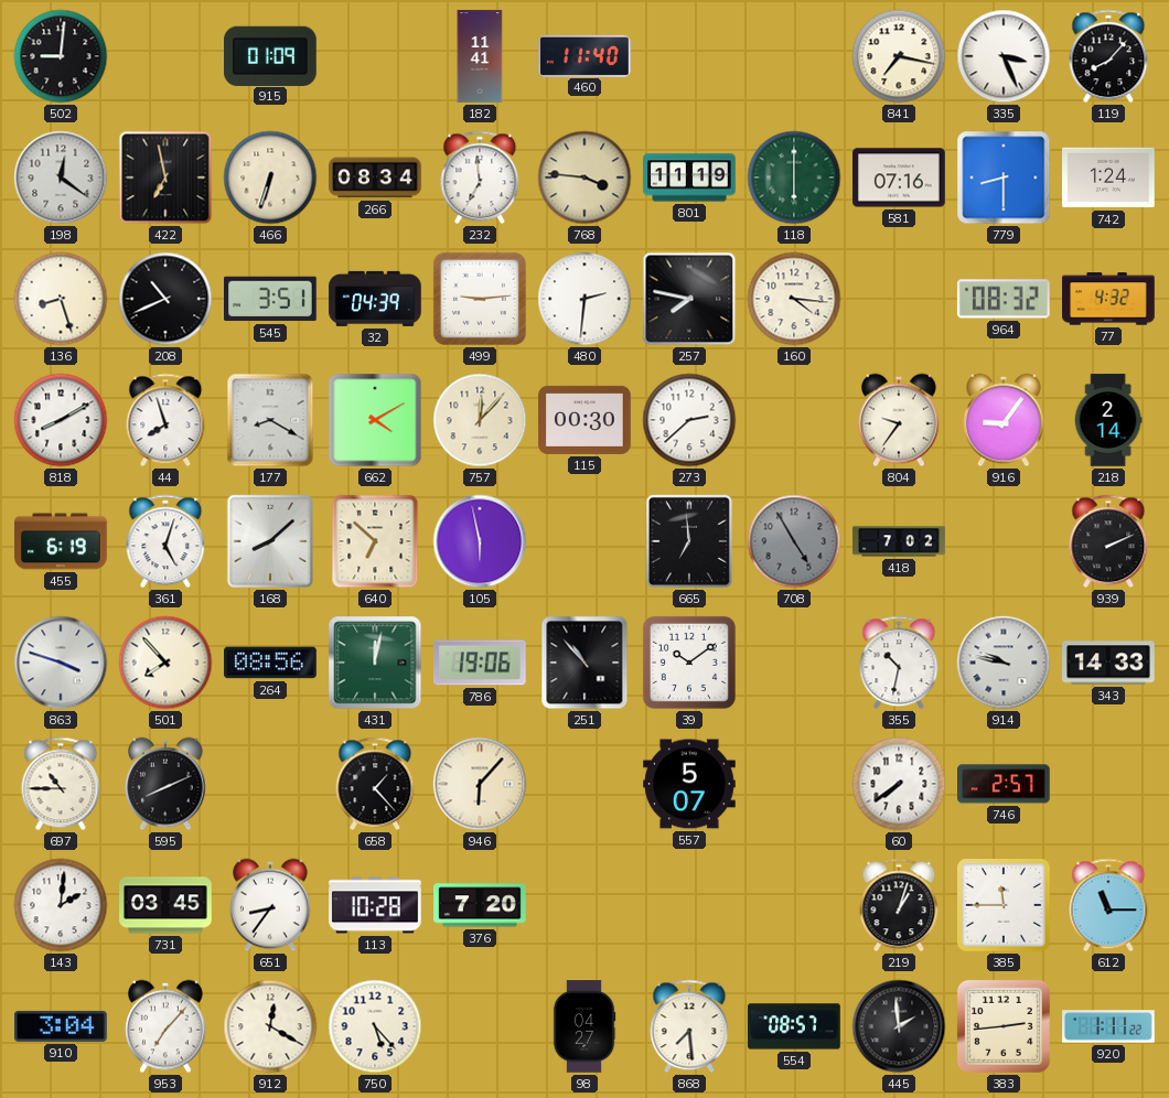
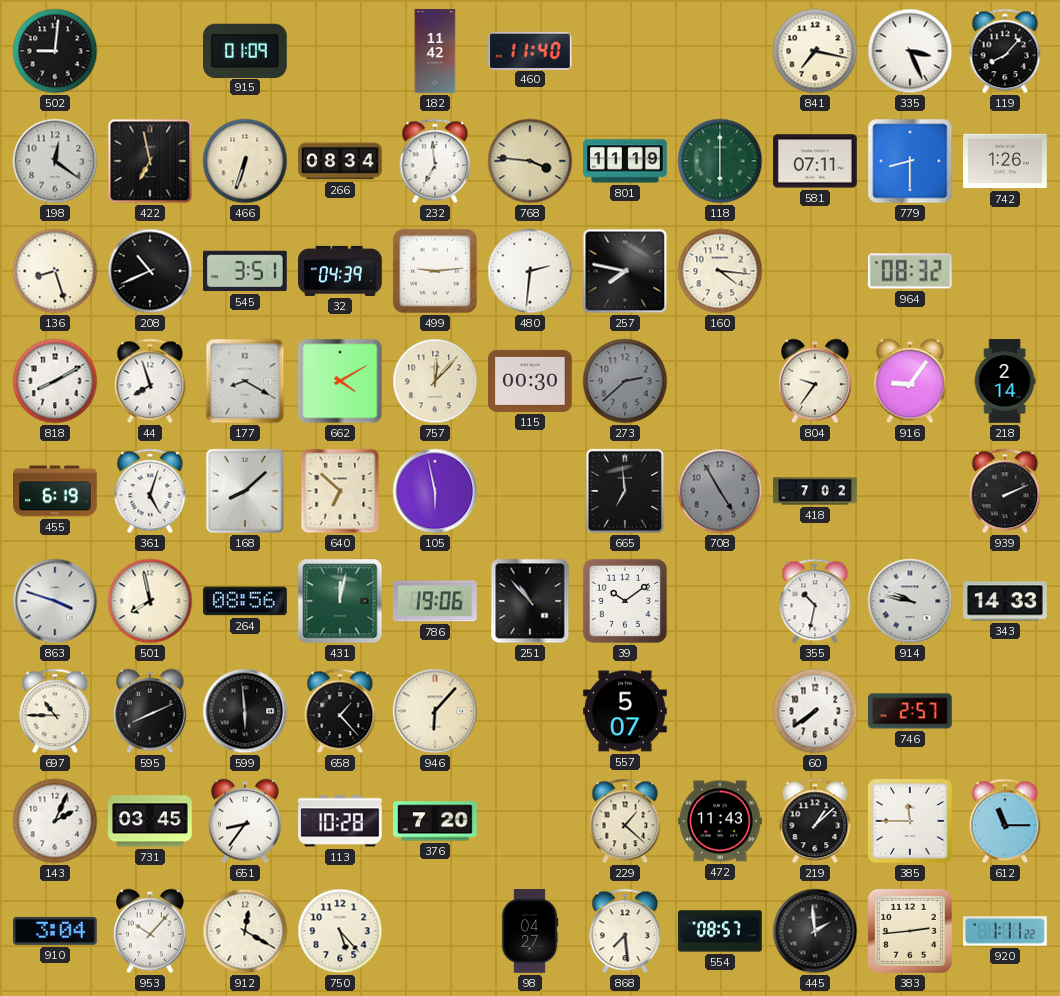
182: 11:41 -> 11:42 (435, 51)
581: 07:16 -> 07:11 (815, 161)
742: 1:24 -> 1:26 (1005, 161)
77: 4:32 -> none (1108, 299)
273 dial: white -> grey (625, 381)
501: 7:53 -> 7:58 (150, 601)
599: none -> 5:59 (245, 711)
143: 2:01 -> 2:04 (55, 821)
229: none -> 1:22 (625, 821)
472: none -> 11:43 (720, 821)
219: 1:03 -> 1:08 (815, 821)
953: 7:07 -> 10:07 (151, 931)
